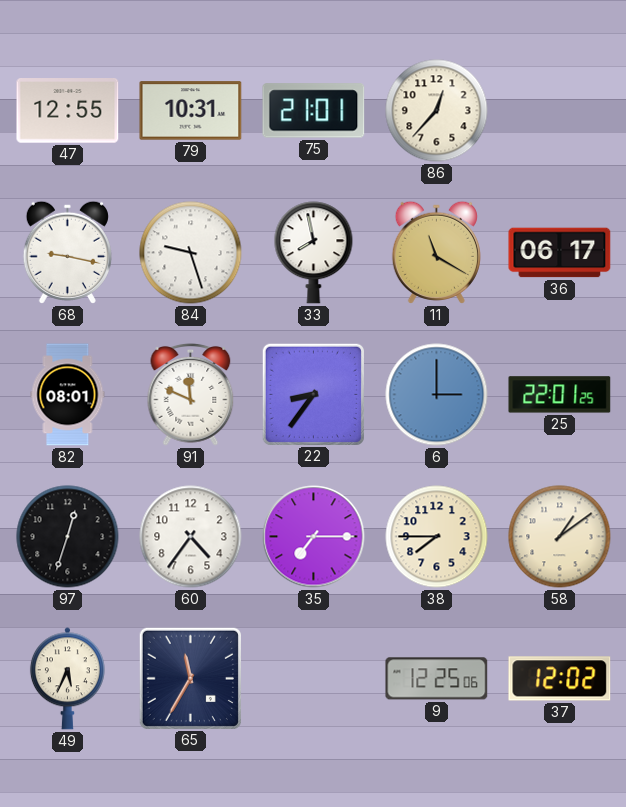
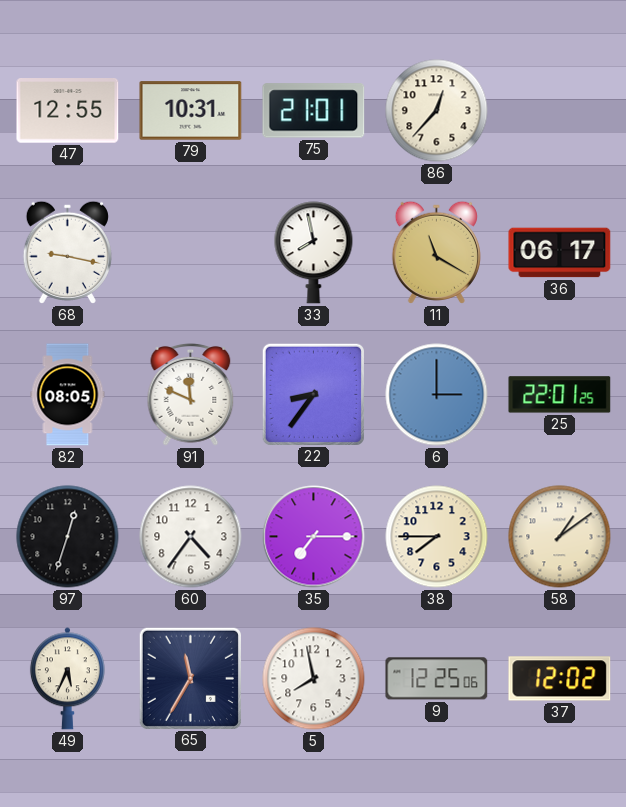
84: 9:27 -> none (191, 253)
82: 08:01 -> 08:05 (68, 395)
5: none -> 7:58 (314, 679)
